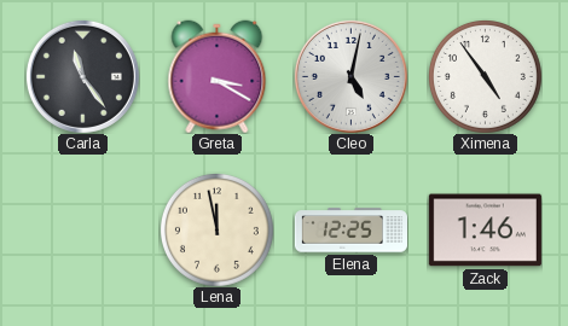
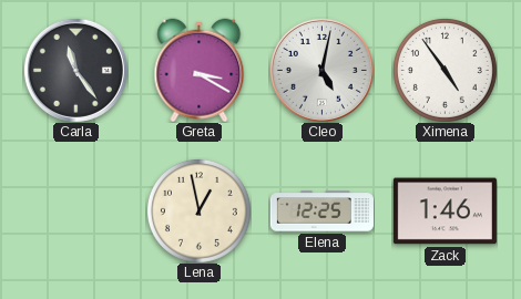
Lena: 11:58 -> 12:58 (198, 210)
